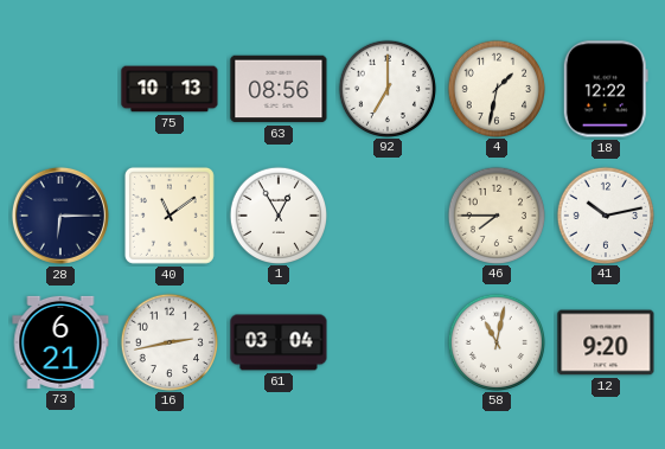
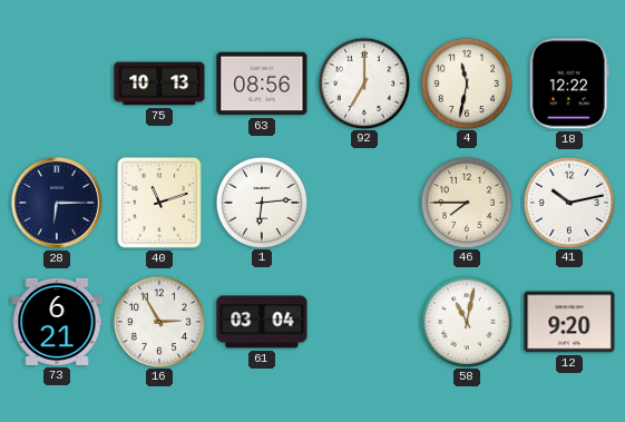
4: 1:32 -> 11:32 (466, 82)
40: 11:09 -> 11:12 (159, 203)
1: 12:55 -> 6:14 (261, 202)
16: 2:43 -> 2:55 (158, 321)
